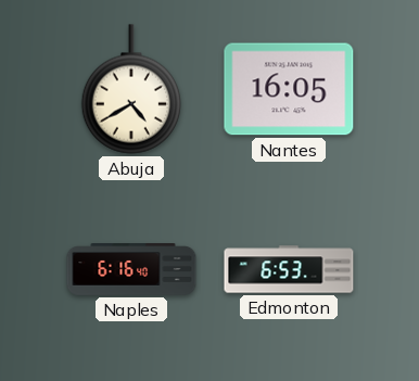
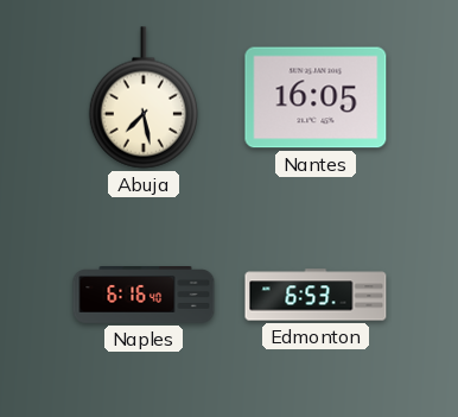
Abuja: 4:40 -> 7:28 (142, 97)
